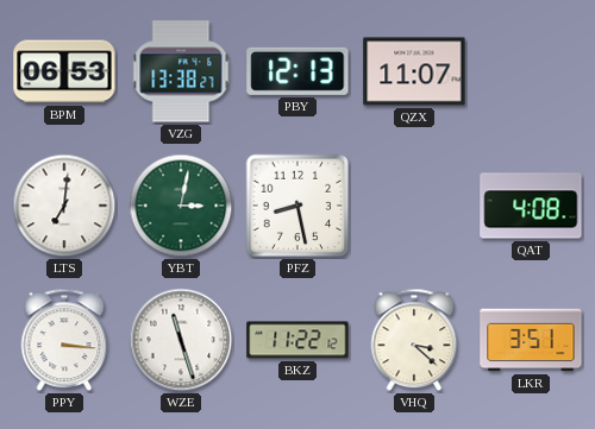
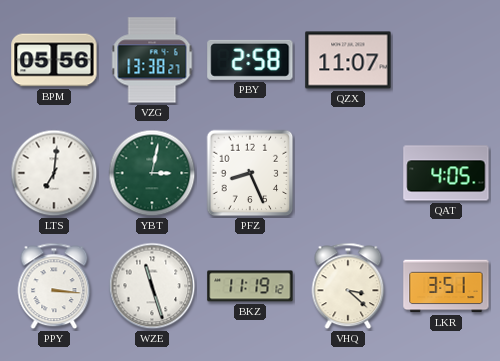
BPM: 06:53 -> 05:56 (54, 60)
PBY: 12:13 -> 2:58 (250, 60)
PFZ: 8:28 -> 8:26 (250, 173)
QAT: 4:08 -> 4:05 (446, 173)
BKZ: 11:22 -> 11:19 (250, 286)
